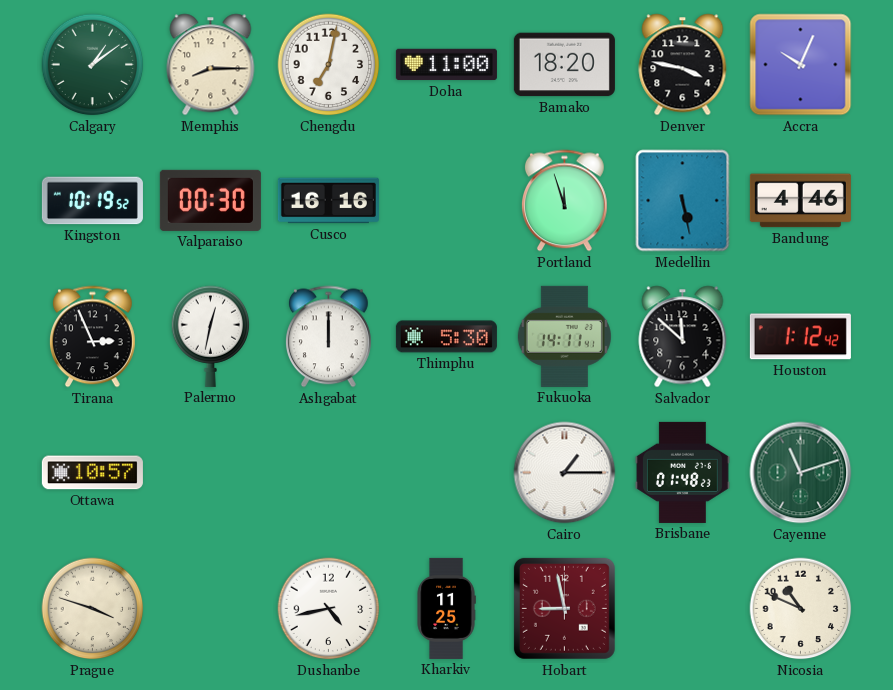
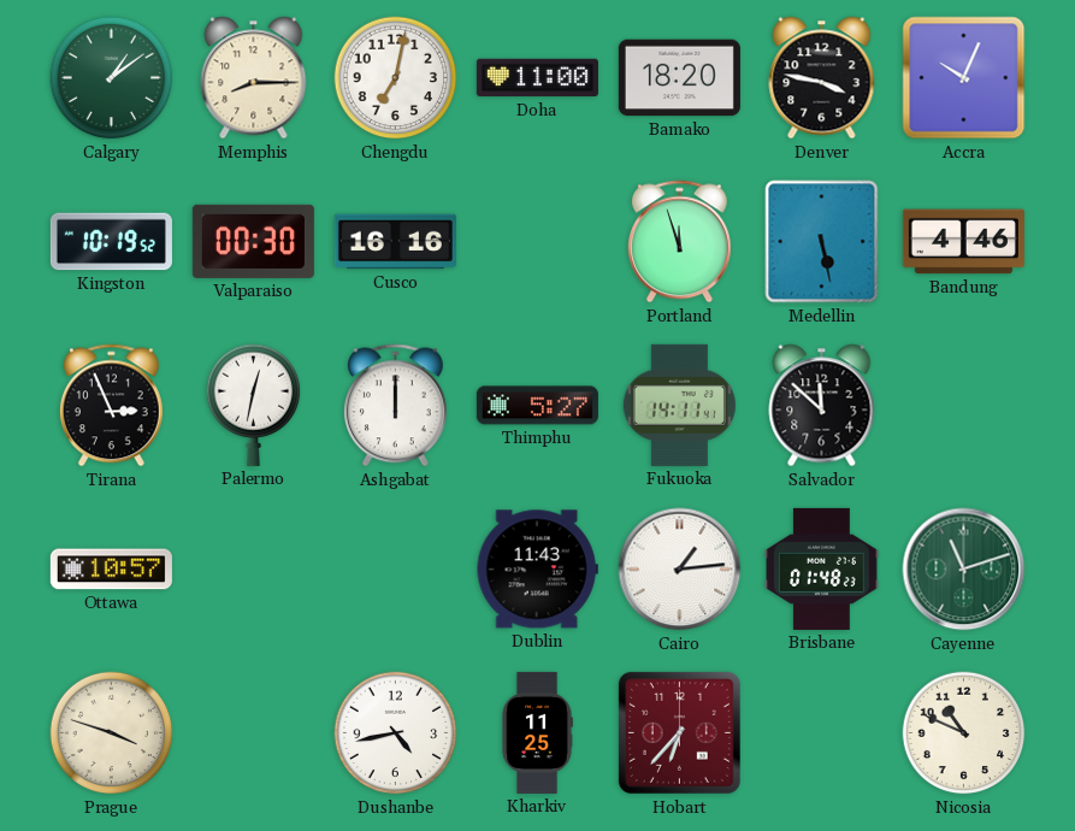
Thimphu: 5:30 -> 5:27 (537, 406)
Houston: 1:12 -> none (800, 337)
Dublin: none -> 11:43 (537, 570)
Cairo: 1:15 -> 1:14 (680, 570)
Hobart: 8:58 -> 6:37 (679, 732)
